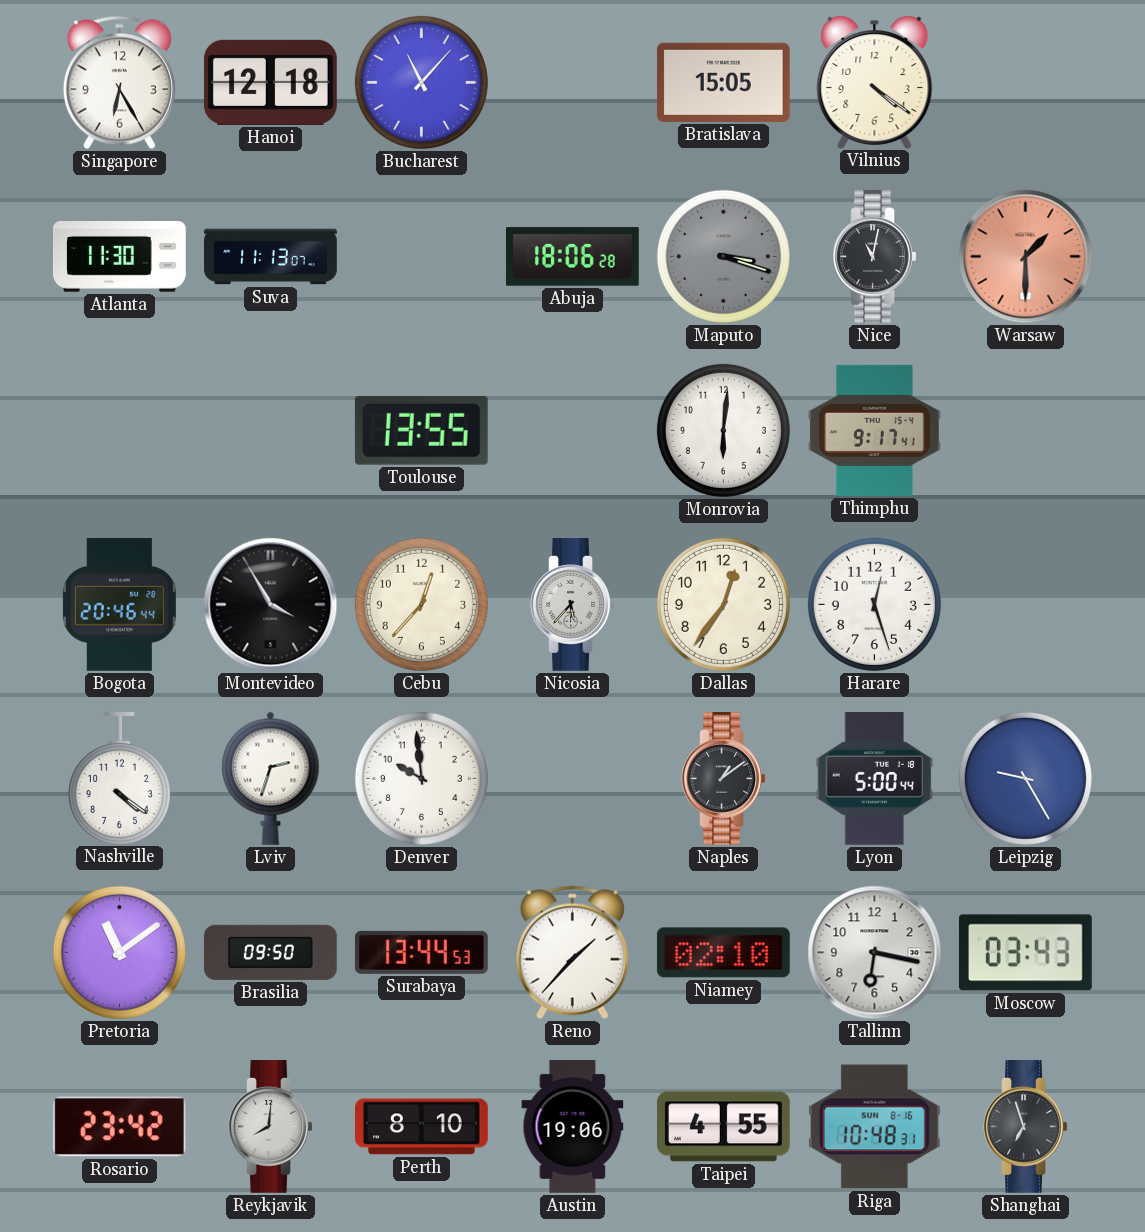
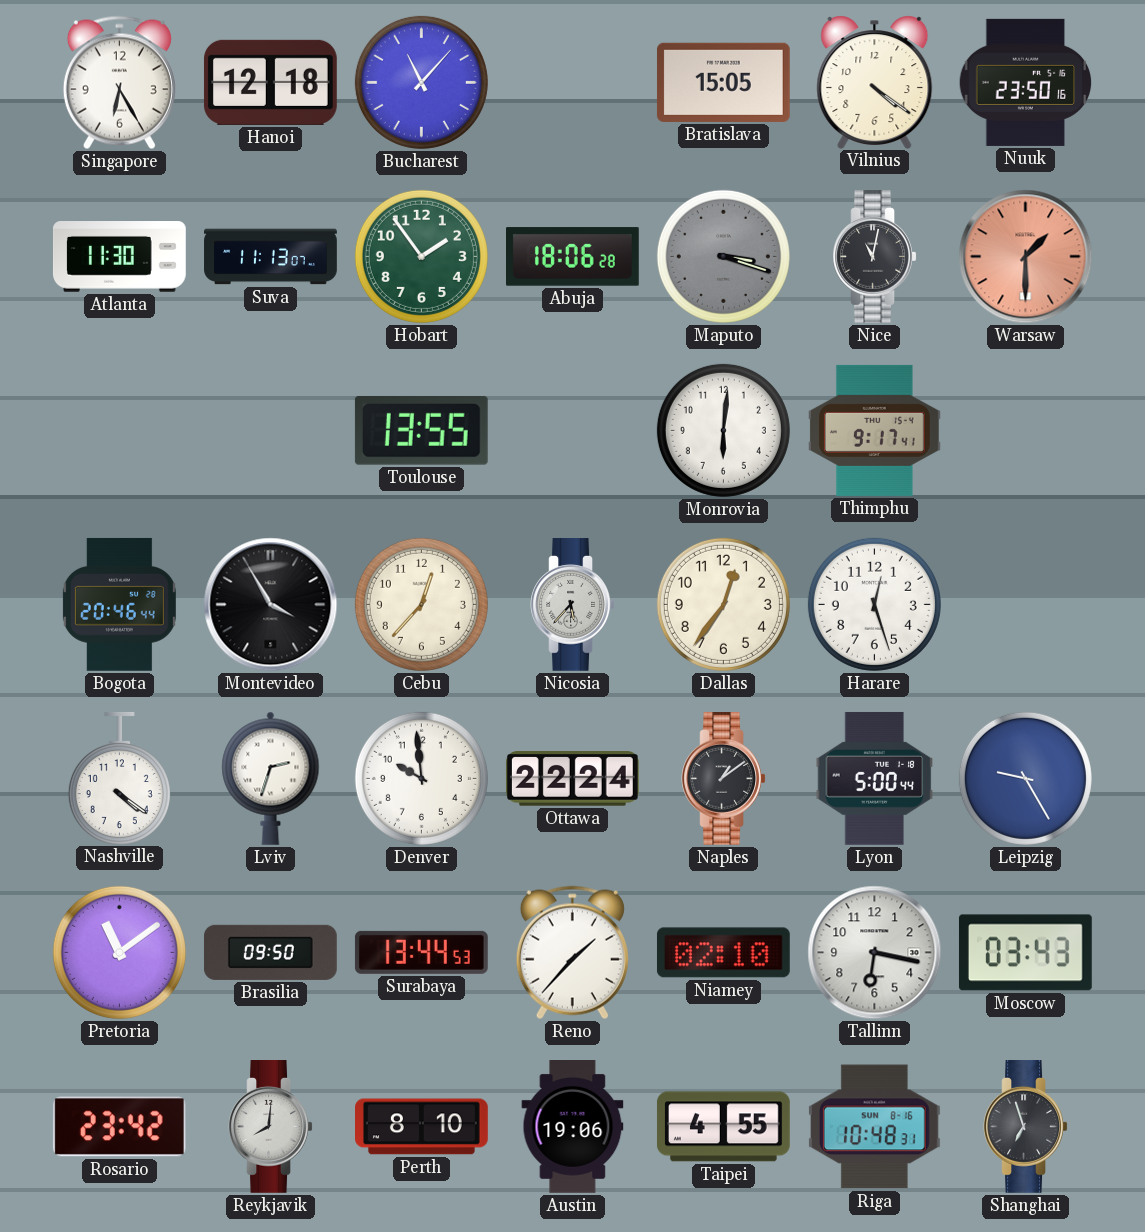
Nuuk: none -> 23:50 (1026, 82)
Hobart: none -> 1:54 (421, 256)
Ottawa: none -> 22:24 (572, 779)
